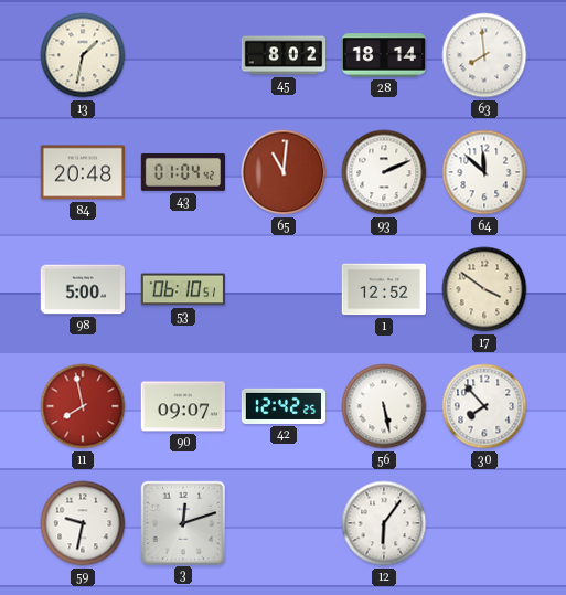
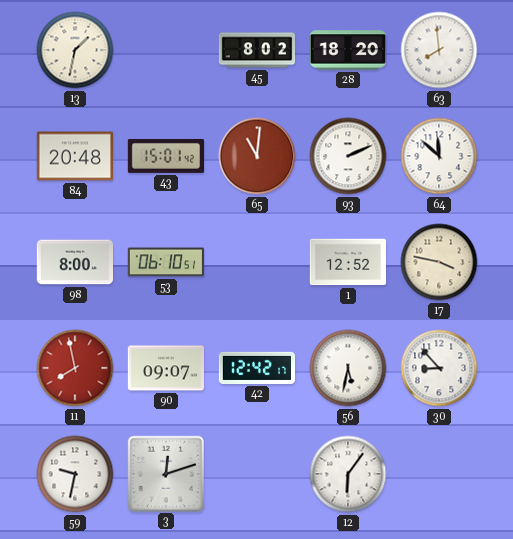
28: 18:14 -> 18:20 (347, 50)
43: 01:04 -> 15:01 (166, 156)
98: 5:00 -> 8:00 (74, 262)
17: 3:51 -> 3:47 (439, 262)
42: 12:42:25 -> 12:42:17 (257, 368)
56: 5:28 -> 5:32 (348, 368)
30: 7:53 -> 8:53 (439, 368)
